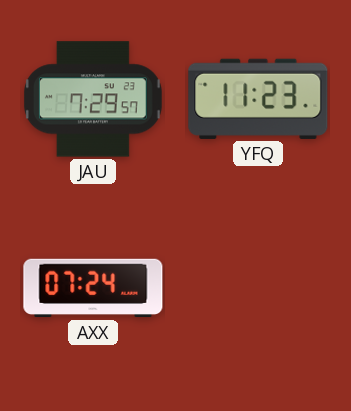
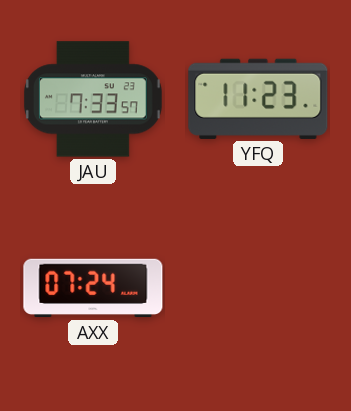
JAU: 7:29 -> 7:33 (93, 99)
